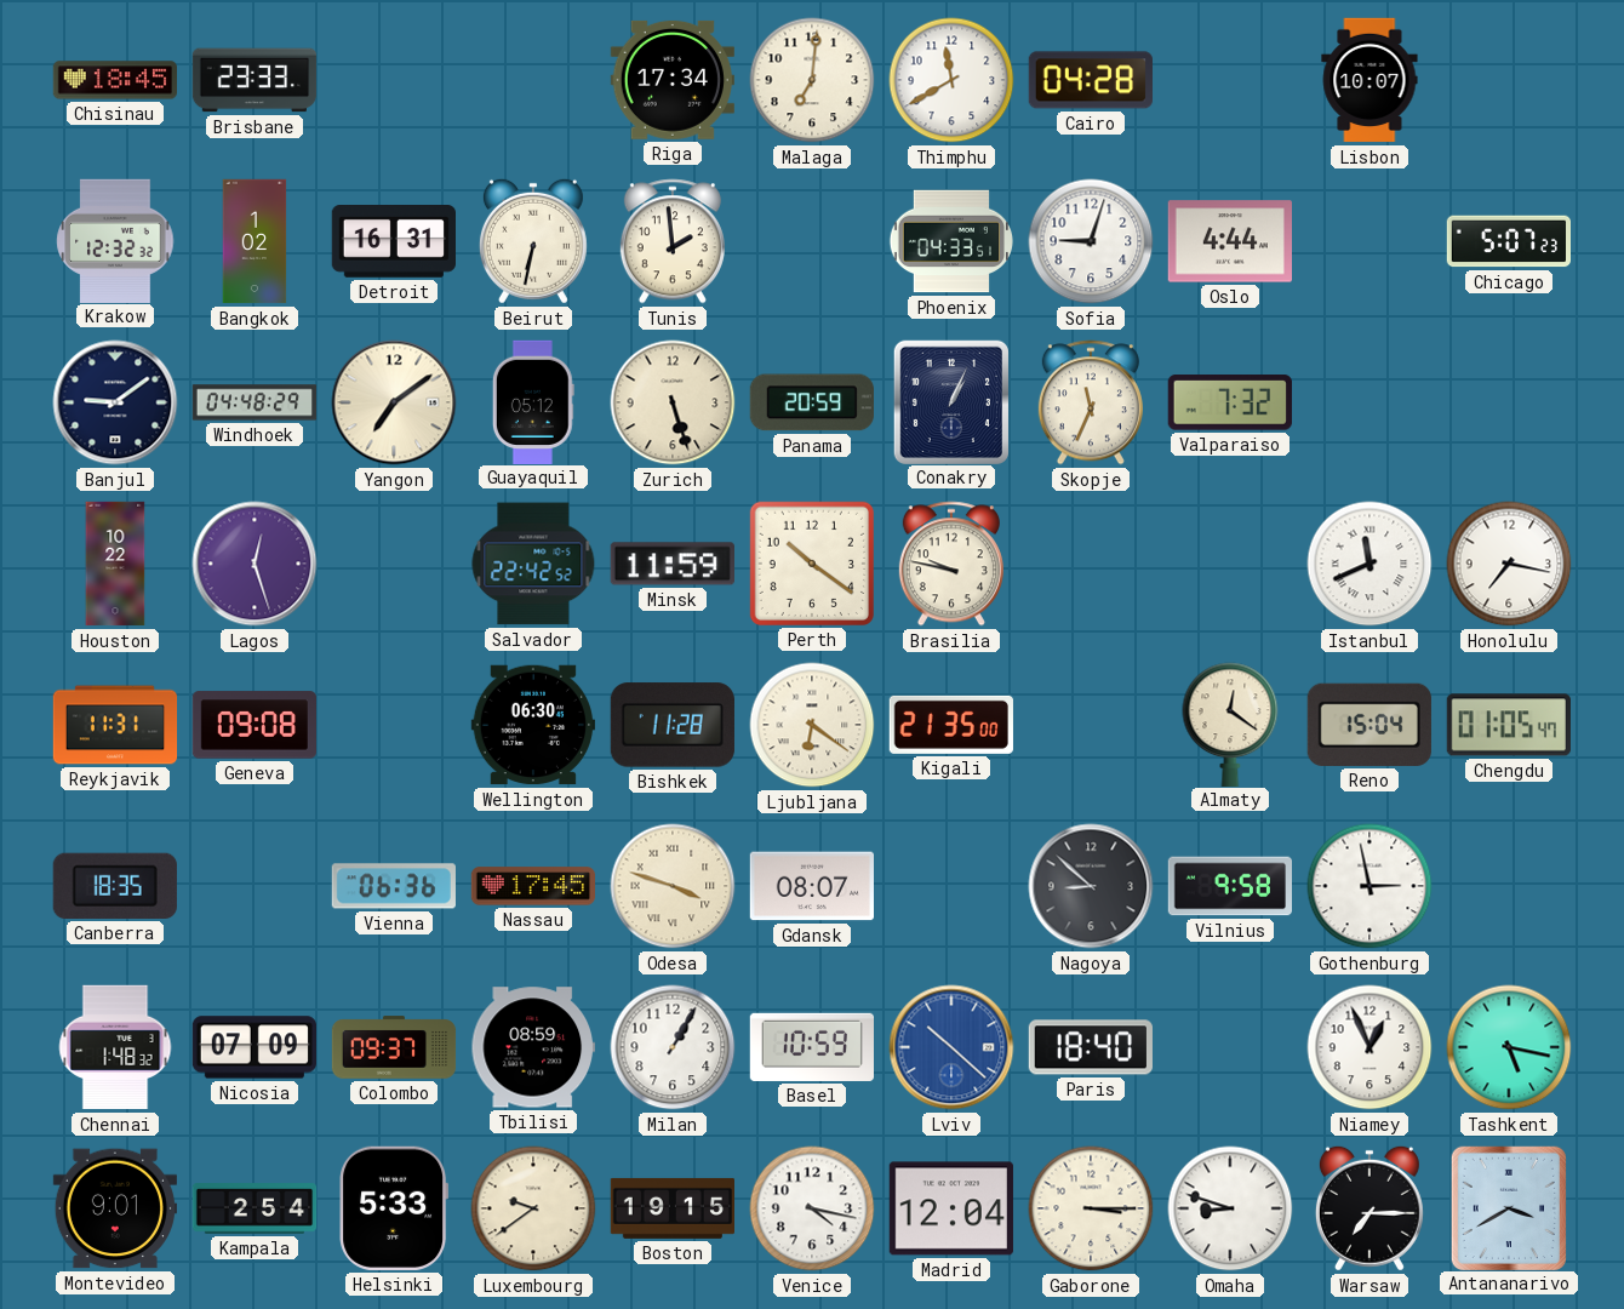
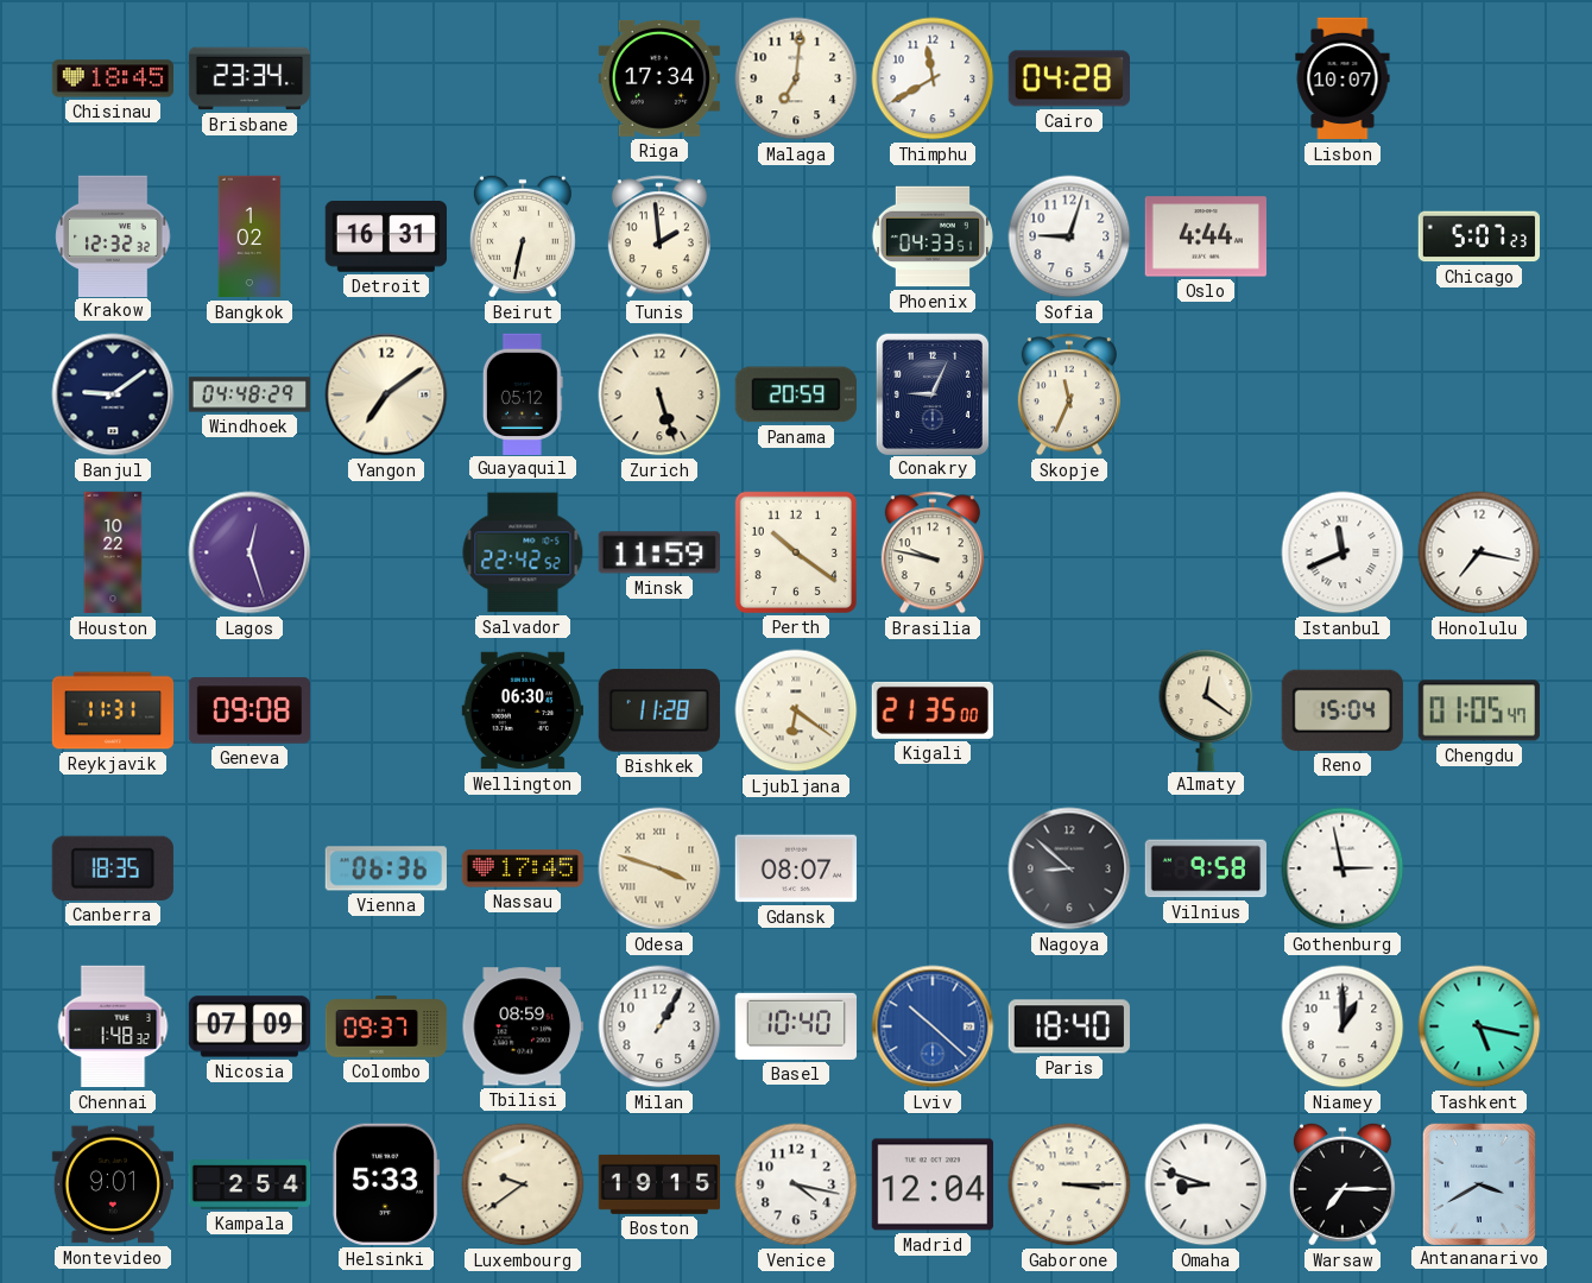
Brisbane: 23:33 -> 23:34 (249, 78)
Conakry: 1:04 -> 9:04 (933, 393)
Valparaiso: 7:32 -> none (1230, 402)
Basel: 10:59 -> 10:40 (795, 1026)
Niamey: 12:56 -> 1:00 (1343, 1026)
